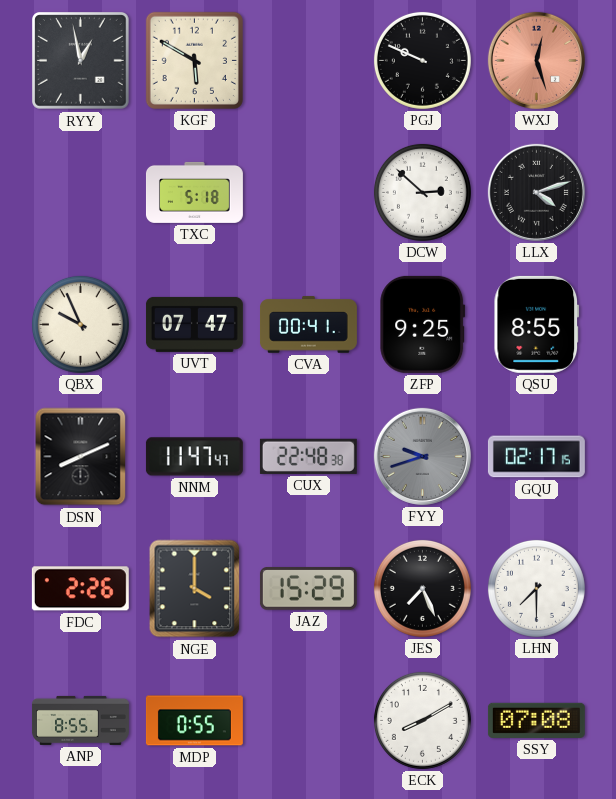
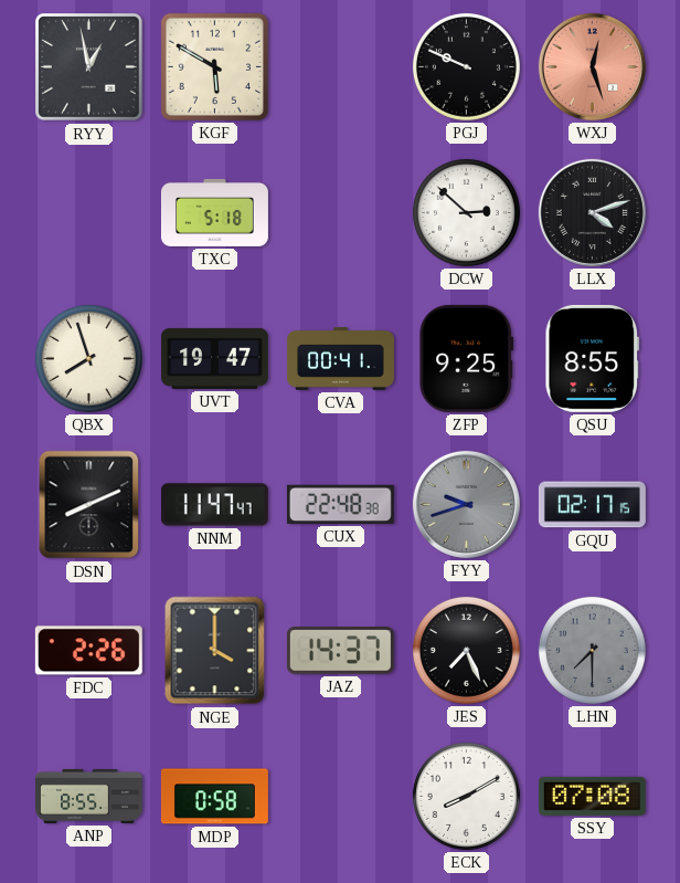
QBX: 9:56 -> 7:57 (88, 358)
UVT: 07:47 -> 19:47 (214, 358)
JAZ: 15:29 -> 14:37 (340, 651)
LHN dial: white -> grey (592, 650)
MDP: 0:55 -> 0:58 (214, 797)
